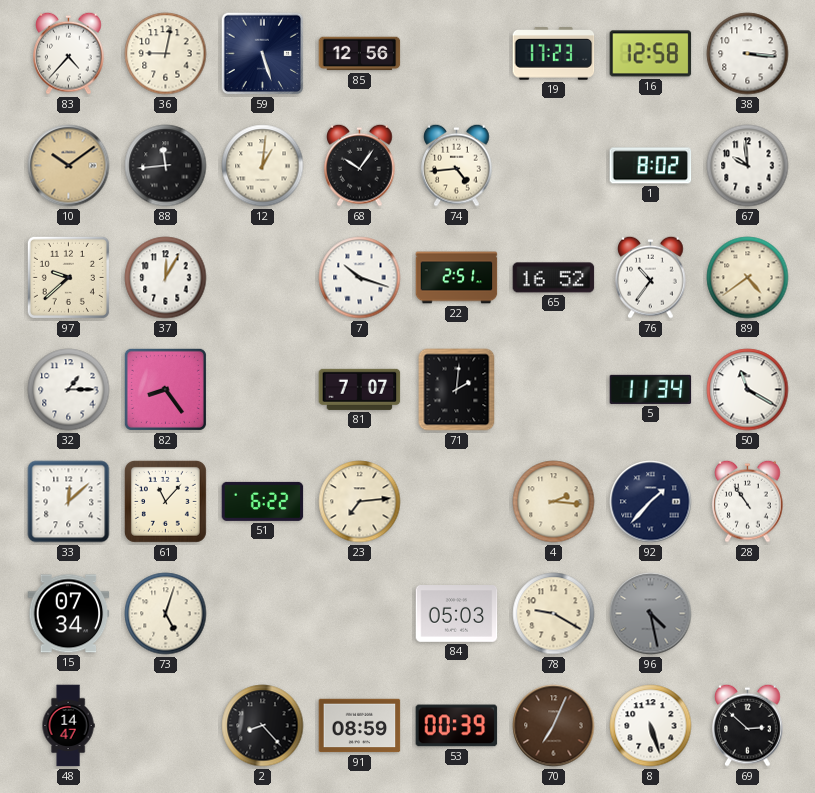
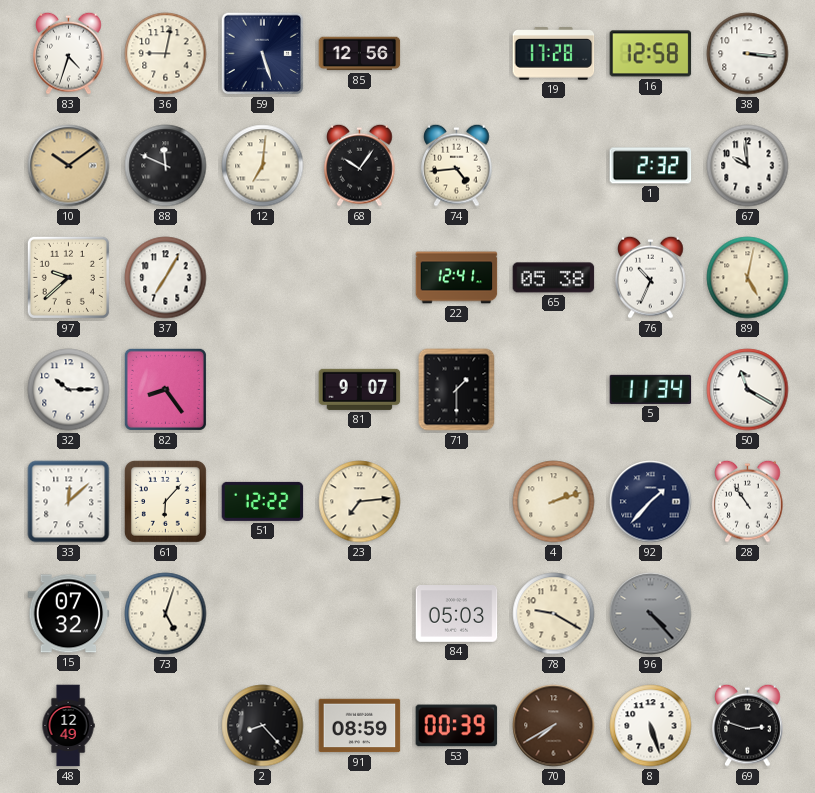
83: 4:37 -> 4:33 (69, 53)
19: 17:23 -> 17:28 (554, 54)
88: 11:44 -> 11:49 (166, 166)
12: 1:01 -> 7:01 (263, 166)
1: 8:02 -> 2:32 (651, 166)
37: 12:05 -> 7:05 (166, 278)
7: 10:18 -> none (360, 278)
22: 2:51 -> 12:41 (457, 278)
65: 16:52 -> 05:38 (554, 278)
76: 10:36 -> 10:34 (651, 277)
89: 4:39 -> 5:02 (748, 278)
32: 1:15 -> 10:15 (69, 390)
81: 7:07 -> 9:07 (360, 389)
71: 2:01 -> 1:30 (457, 390)
61: 11:07 -> 6:07 (165, 501)
51: 6:22 -> 12:22 (263, 501)
4: 2:16 -> 2:12 (554, 502)
15: 07:34 -> 07:32 (69, 614)
96: 4:28 -> 4:23 (651, 614)
48: 14:47 -> 12:49 (68, 726)
70: 7:04 -> 7:40 (554, 726)
69: 2:52 -> 2:48 (748, 725)
